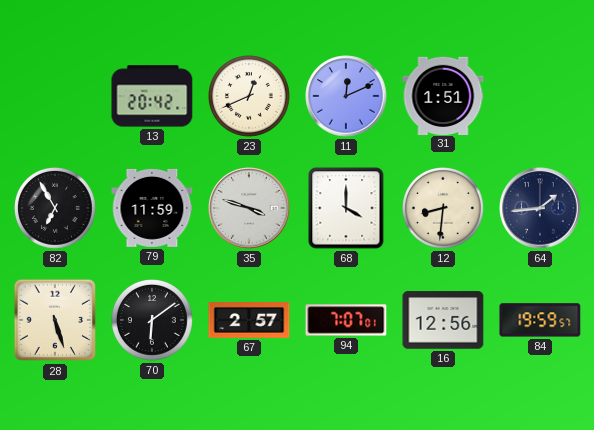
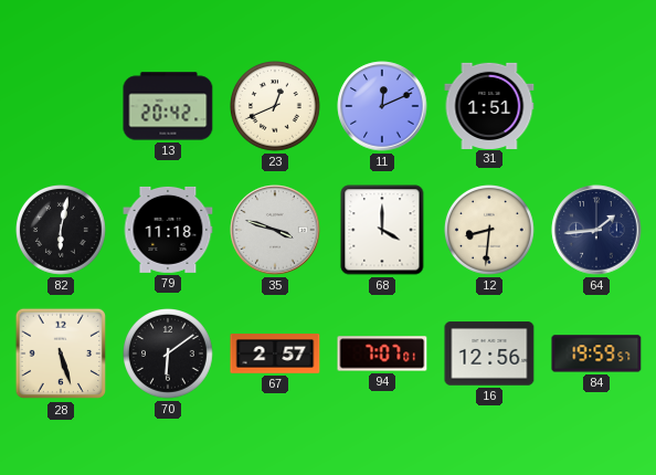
82: 6:55 -> 6:02 (62, 231)
79: 11:59 -> 11:18 (168, 230)
